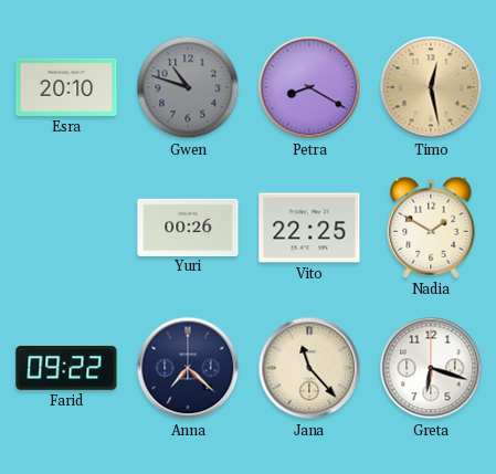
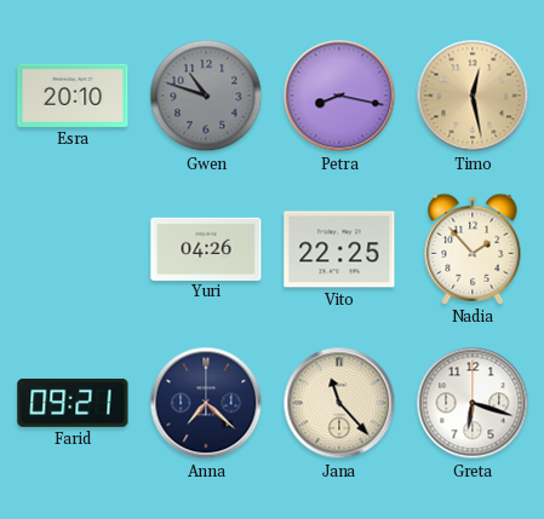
Petra: 8:20 -> 8:17 (339, 96)
Yuri: 00:26 -> 04:26 (206, 248)
Nadia: 1:50 -> 1:53 (473, 249)
Farid: 09:22 -> 09:21 (73, 403)
